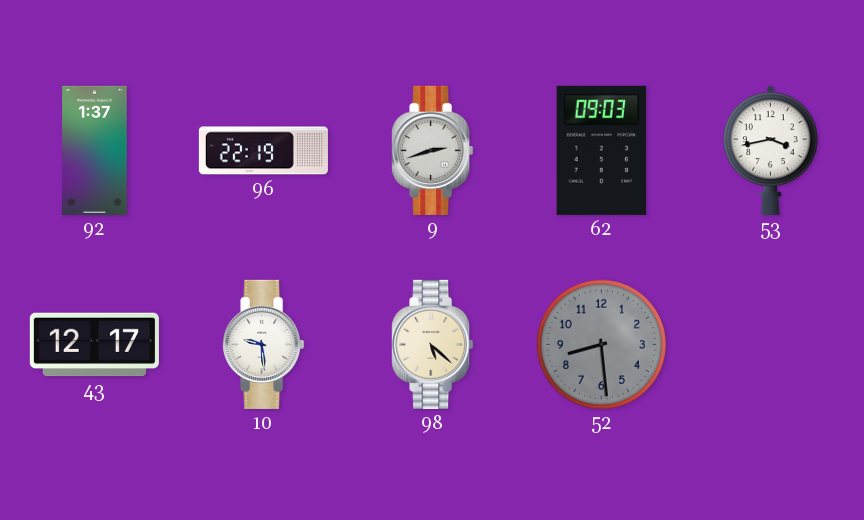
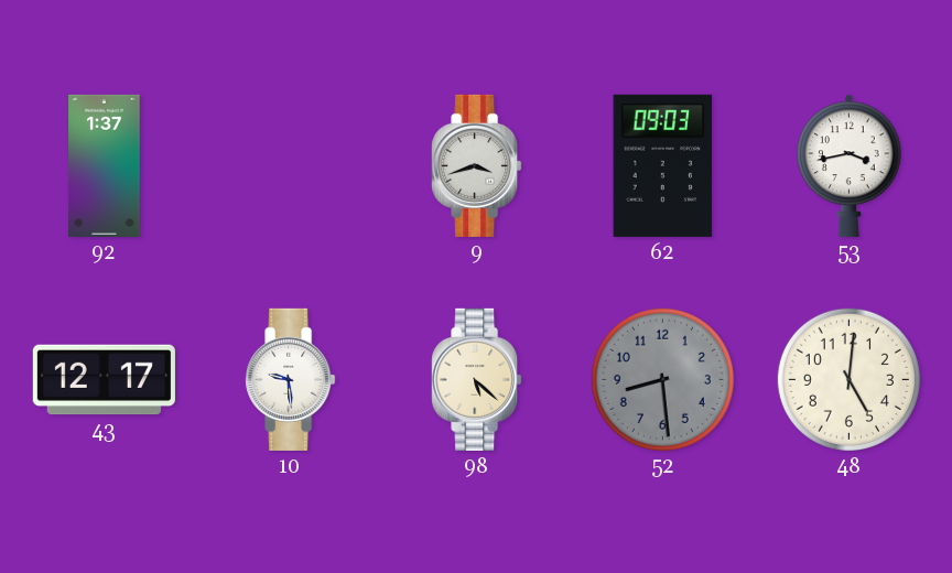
96: 22:19 -> none (263, 151)
9: 2:42 -> 3:42 (477, 165)
48: none -> 5:01 (848, 379)
